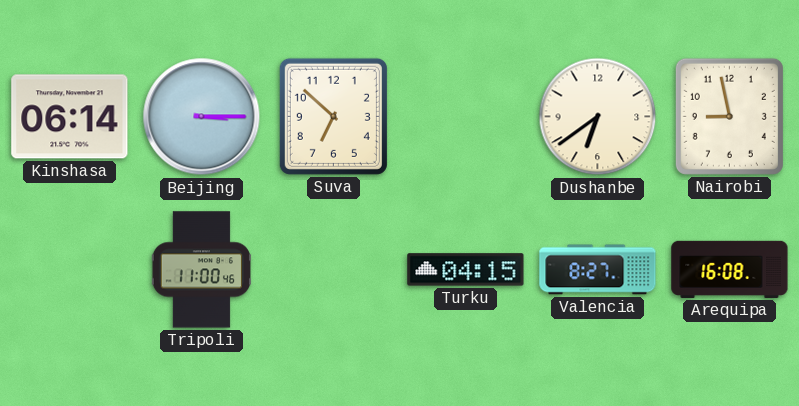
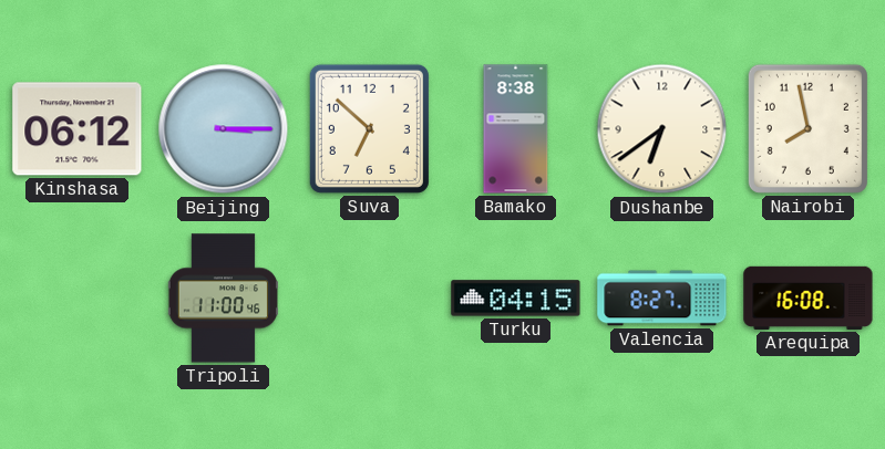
Kinshasa: 06:14 -> 06:12 (78, 129)
Bamako: none -> 8:38 (516, 129)
Nairobi: 8:58 -> 7:58 (807, 128)
